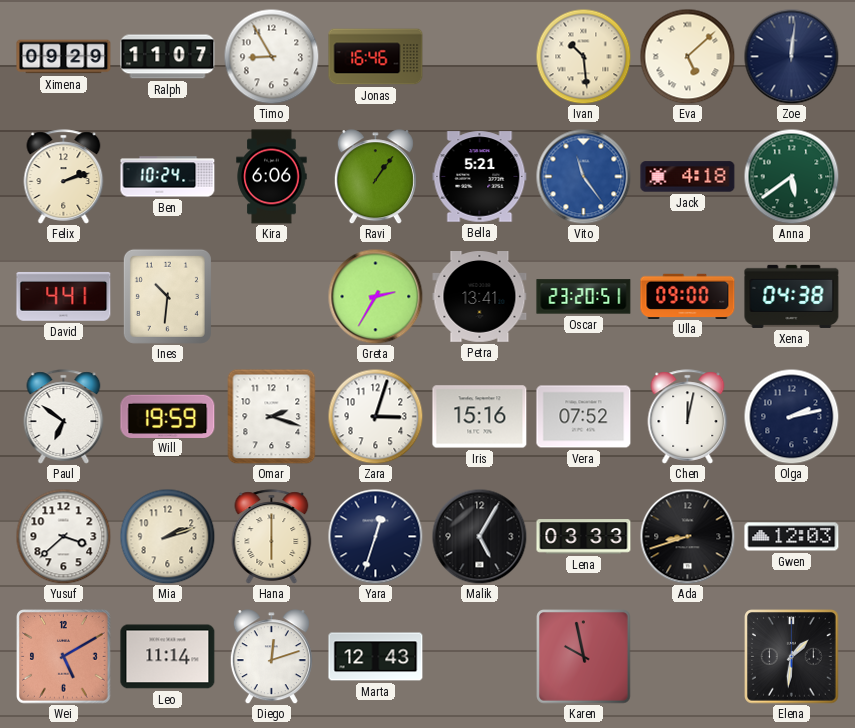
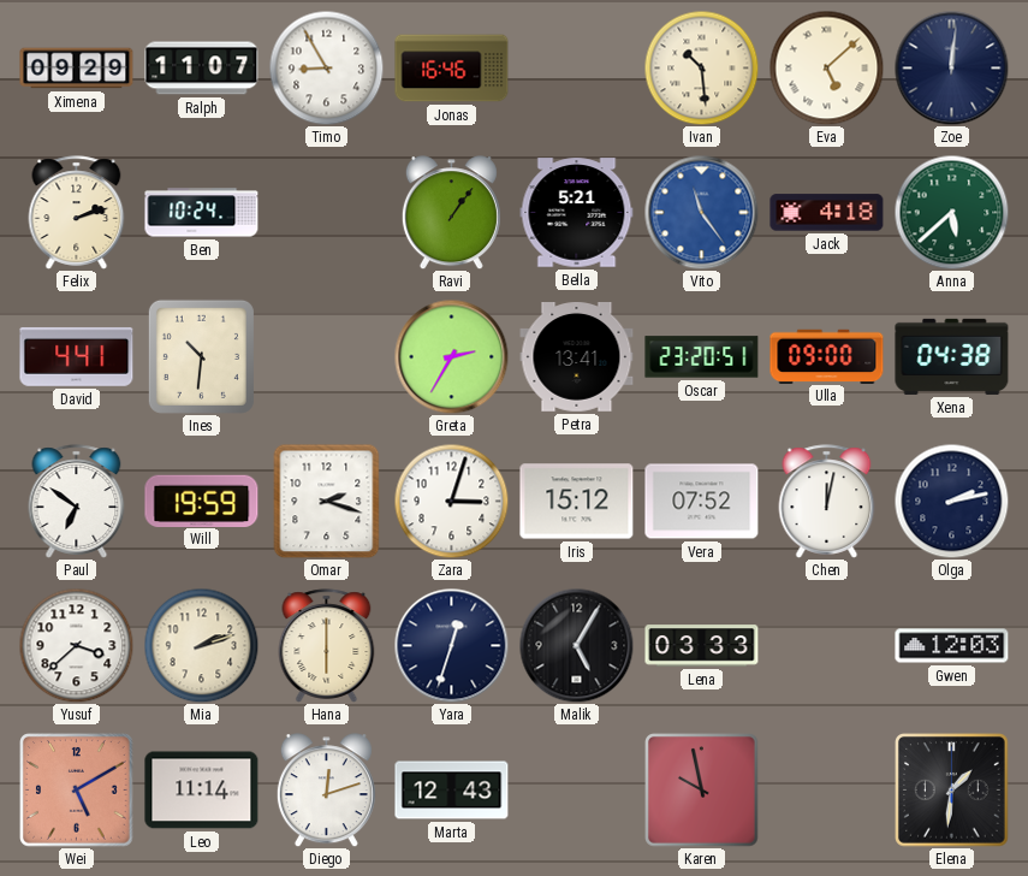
Kira: 6:06 -> none (272, 177)
Anna: 5:39 -> 5:38 (951, 212)
Iris: 15:16 -> 15:12 (577, 502)
Ada: 8:42 -> none (687, 536)
